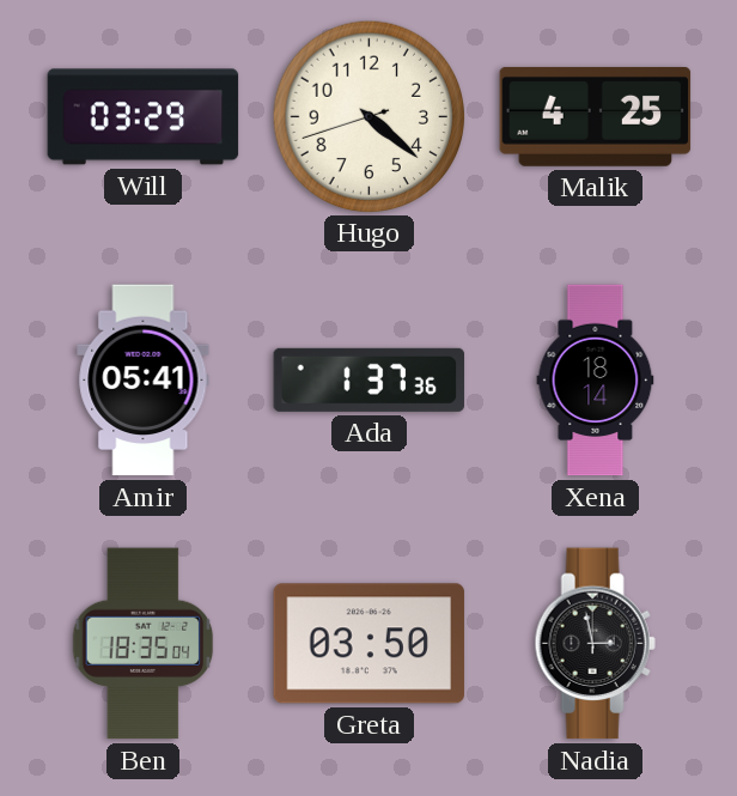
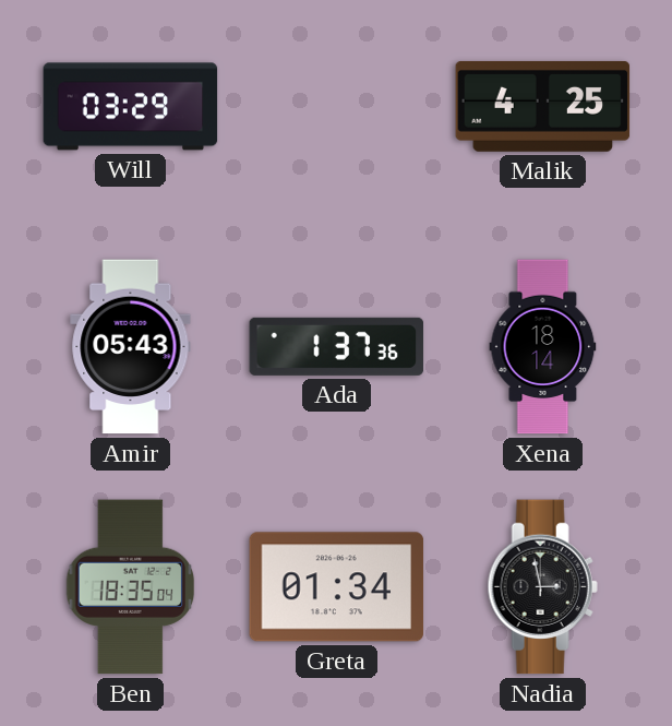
Hugo: 4:21 -> none (368, 116)
Amir: 05:41 -> 05:43 (131, 347)
Greta: 03:50 -> 01:34 (337, 587)
